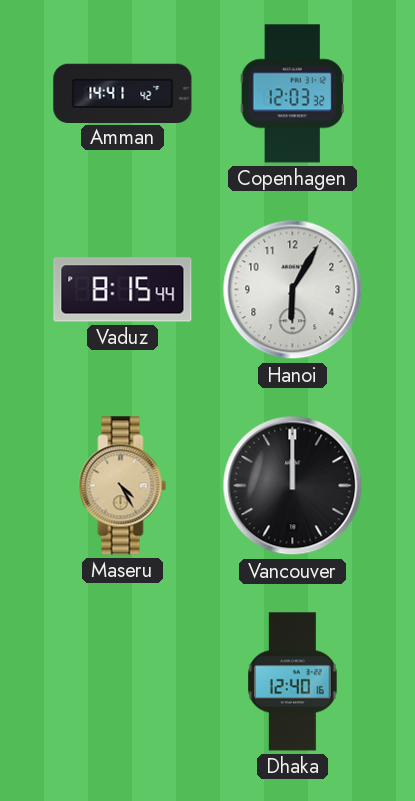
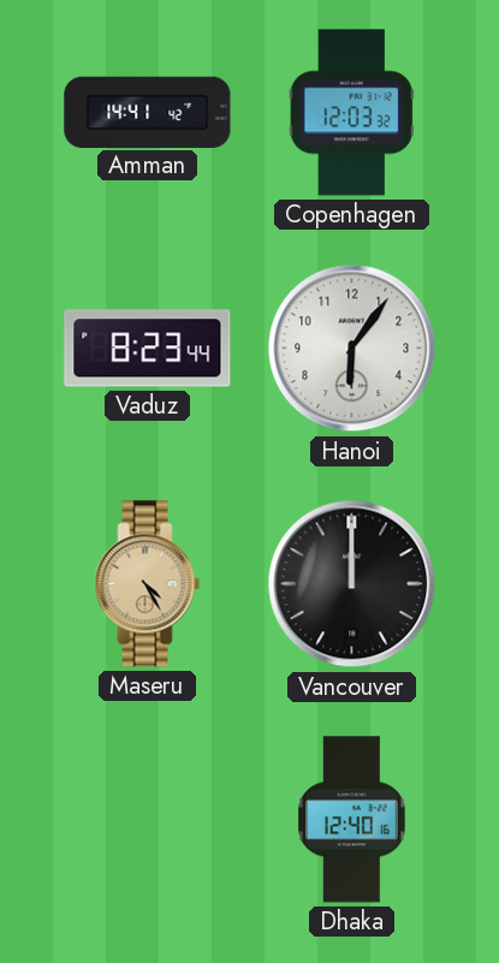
Vaduz: 8:15 -> 8:23 (148, 349)
Hanoi: 6:05 -> 6:06 (352, 349)
